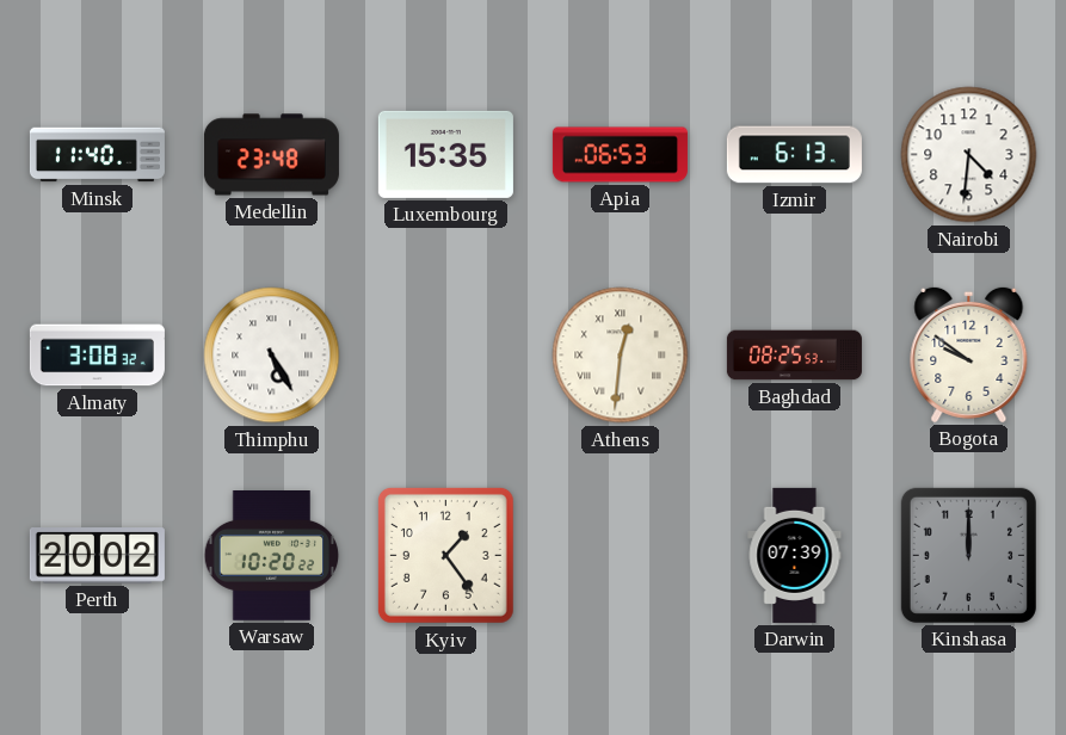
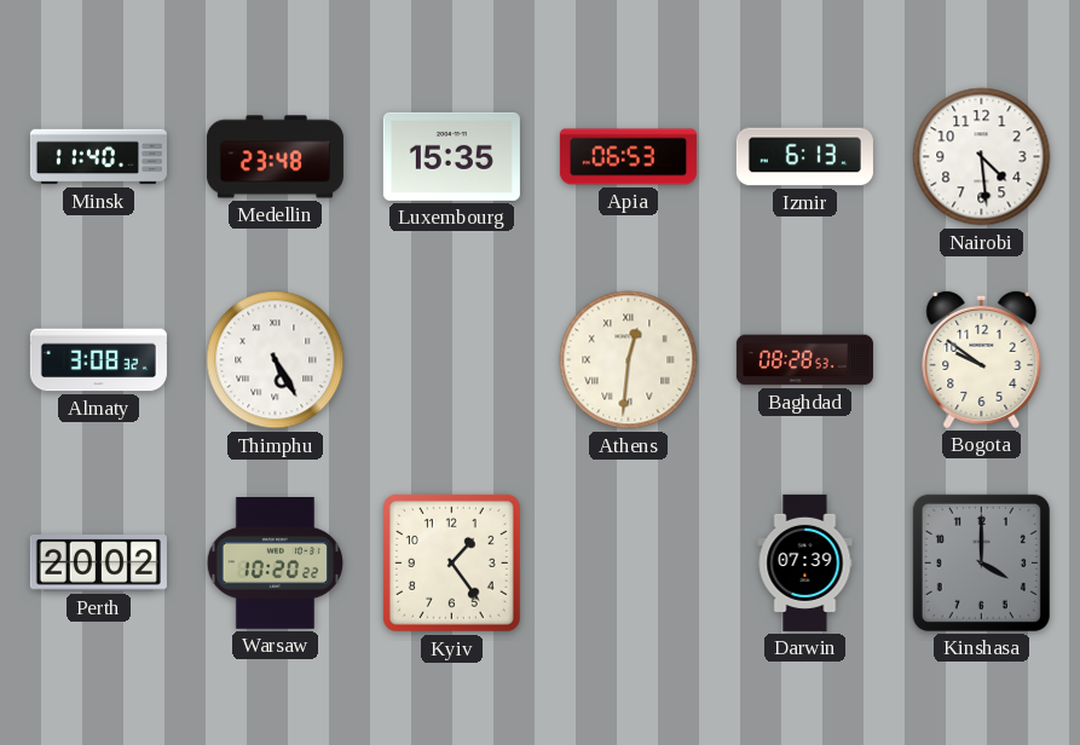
Nairobi: 4:31 -> 4:29 (982, 157)
Baghdad: 08:25 -> 08:28 (804, 360)
Kinshasa: 12:00 -> 4:00 (981, 562)
